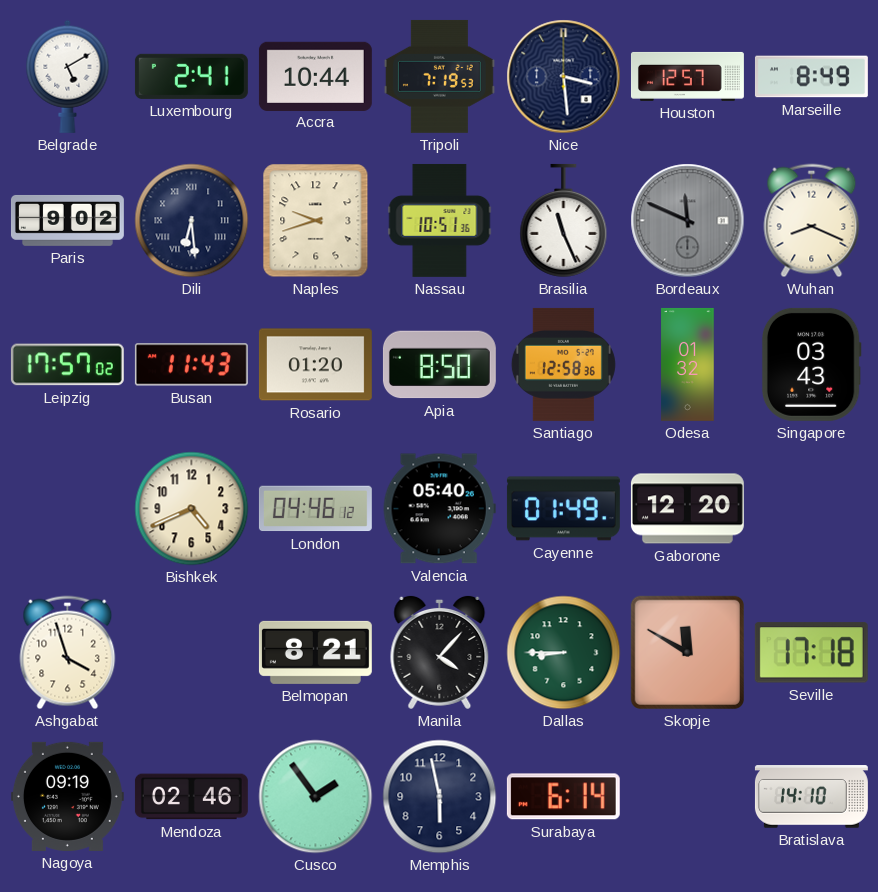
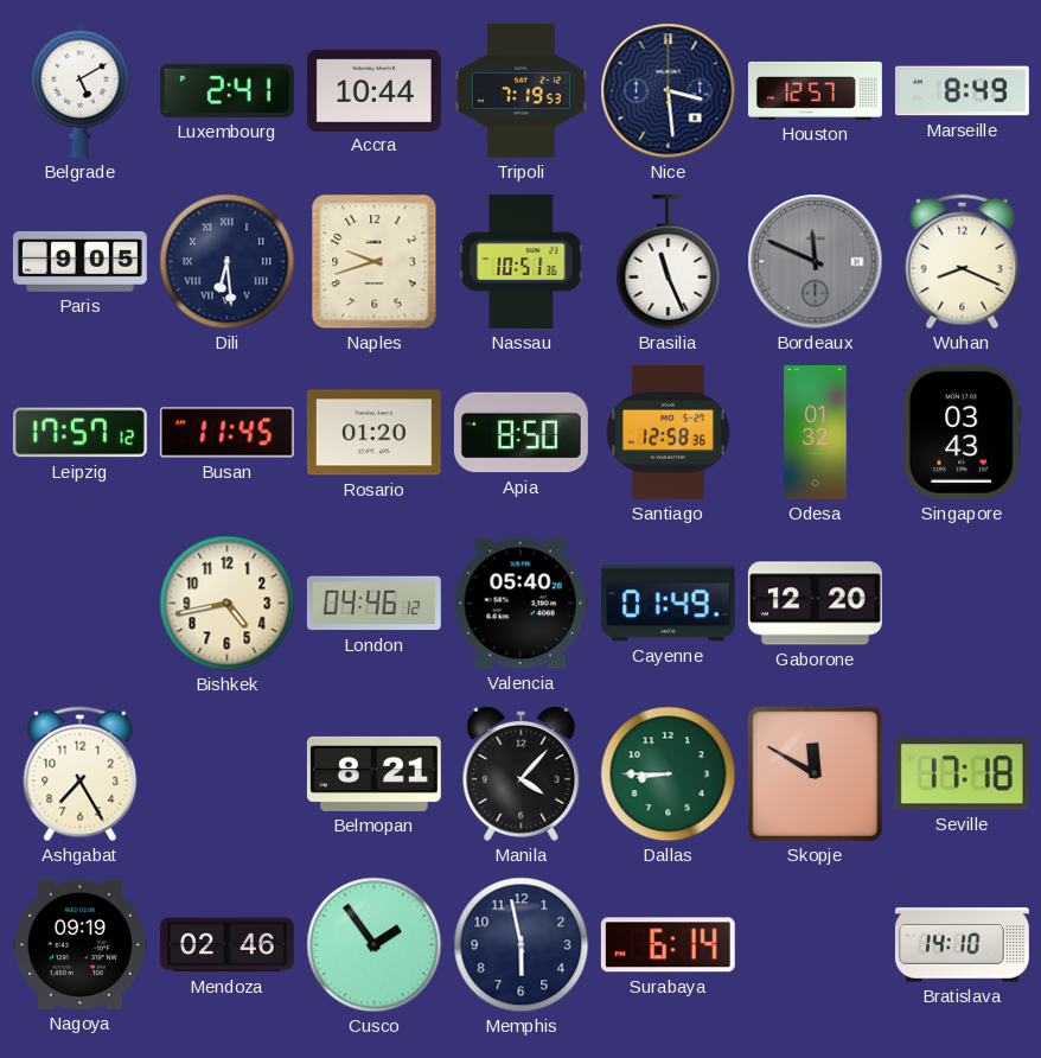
Paris: 9:02 -> 9:05 (79, 261)
Leipzig: 17:57:02 -> 17:57:12 (79, 433)
Busan: 11:43 -> 11:45 (226, 433)
Bishkek: 4:41 -> 4:43 (228, 604)
Ashgabat: 3:57 -> 7:25 (81, 775)
